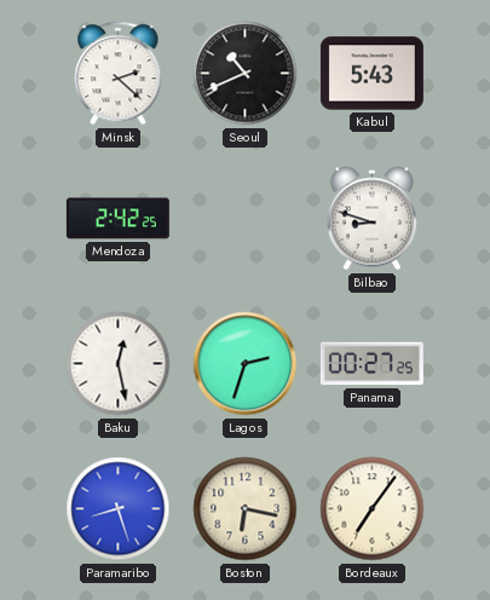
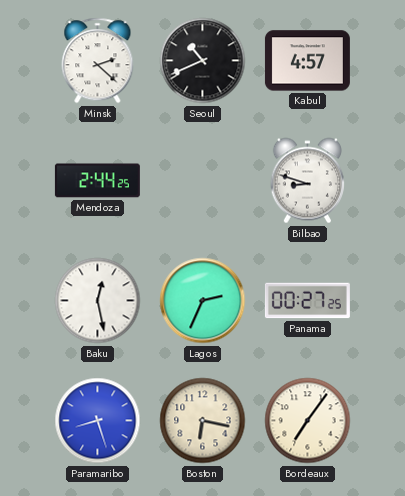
Kabul: 5:43 -> 4:57 (307, 61)
Mendoza: 2:42 -> 2:44 (97, 181)
Lagos: 2:33 -> 2:34 (203, 301)
